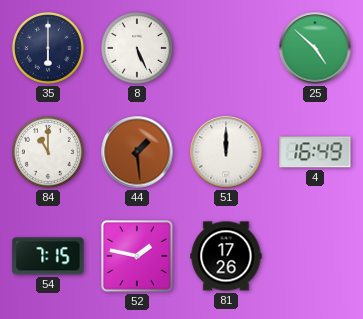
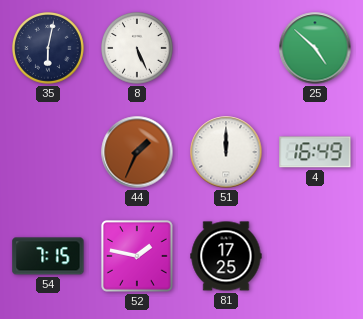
35: 6:00 -> 6:02 (49, 49)
84: 11:00 -> none (49, 153)
44: 1:29 -> 1:34 (137, 152)
81: 17:26 -> 17:25 (226, 256)
